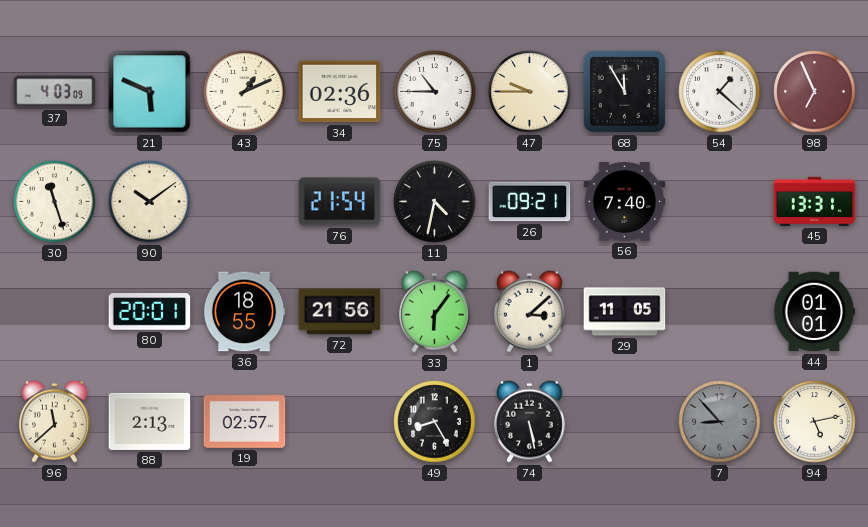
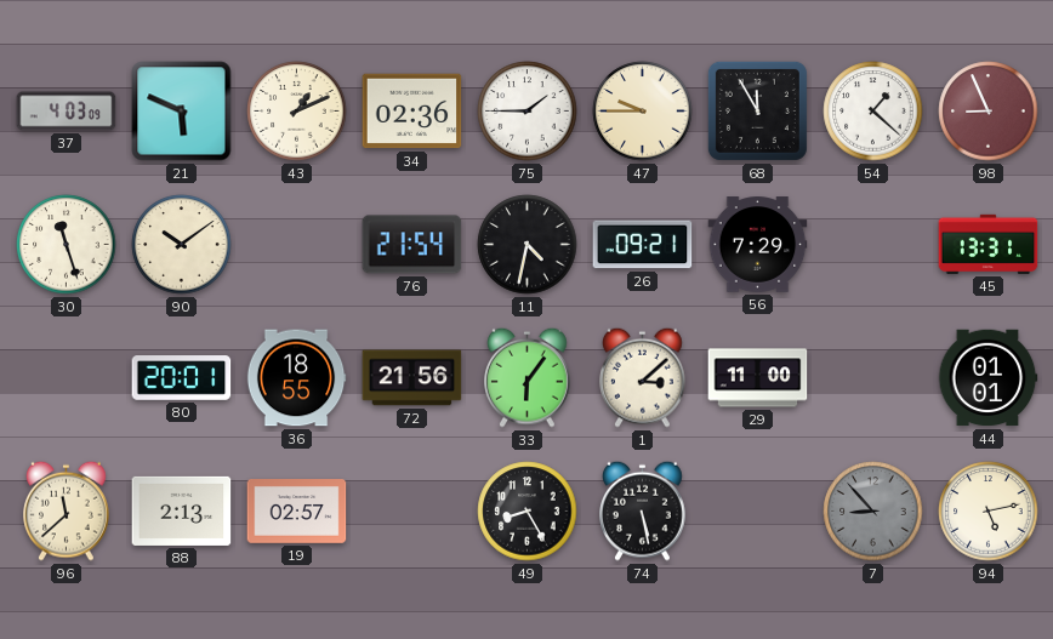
75: 10:45 -> 1:45 (528, 112)
98: 6:56 -> 8:56 (989, 112)
56: 7:40 -> 7:29 (758, 245)
29: 11:05 -> 11:00 (758, 378)
